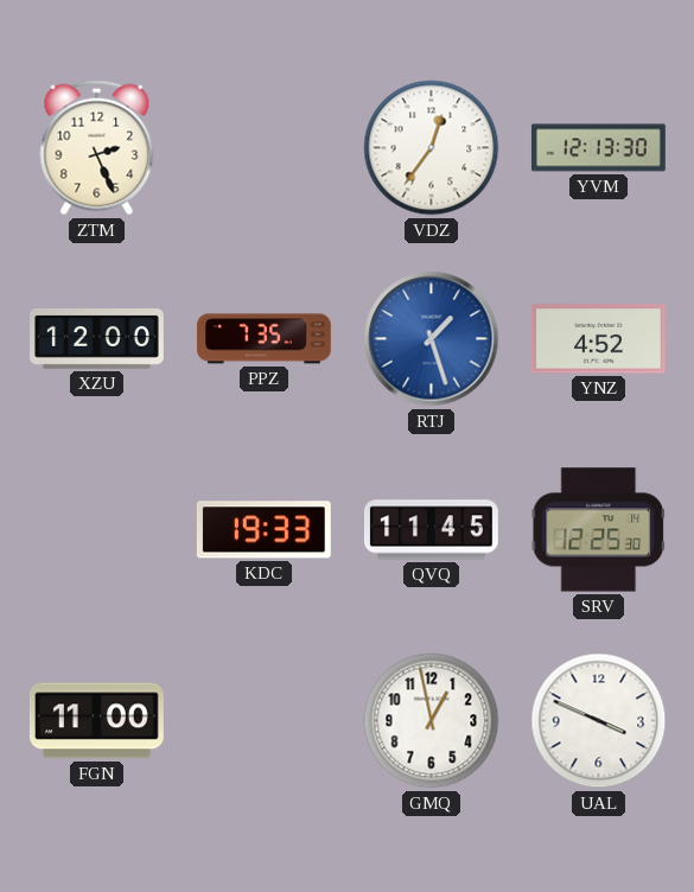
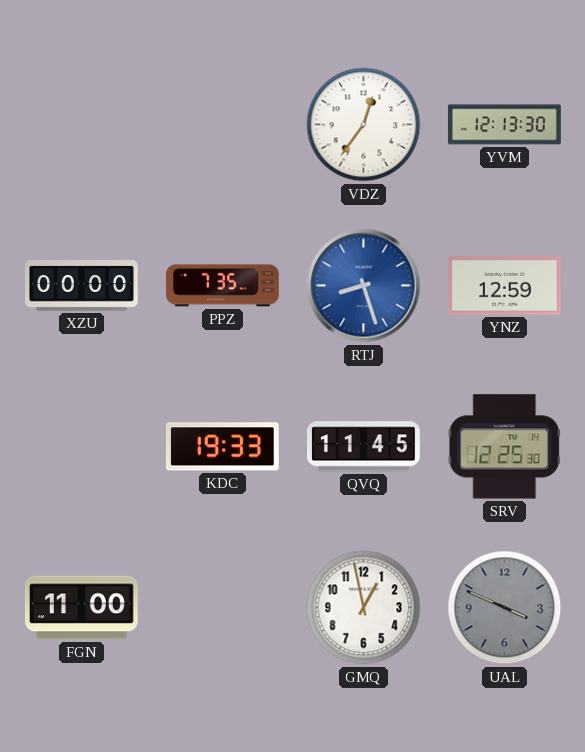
ZTM: 2:26 -> none (97, 148)
XZU: 12:00 -> 00:00 (82, 286)
RTJ: 1:27 -> 8:27 (364, 286)
YNZ: 4:52 -> 12:59 (504, 286)
UAL dial: white -> grey (505, 608)
